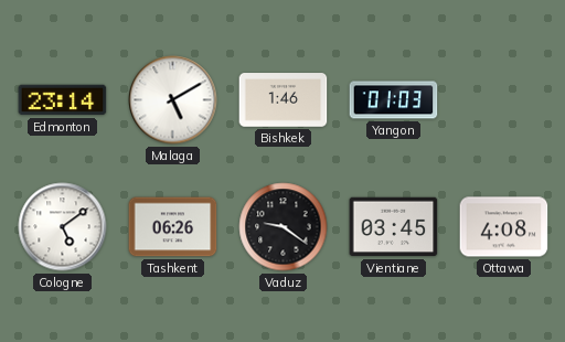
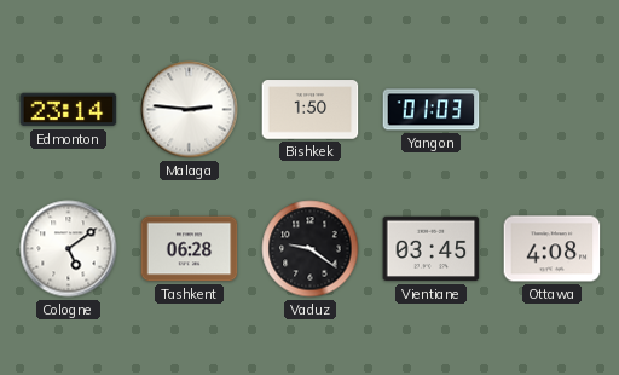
Malaga: 5:10 -> 2:46 (190, 110)
Bishkek: 1:46 -> 1:50 (311, 110)
Tashkent: 06:26 -> 06:28 (190, 249)
